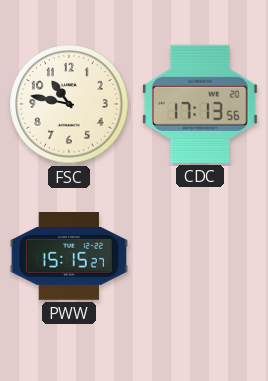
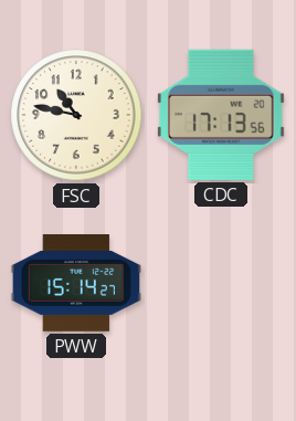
PWW: 15:15 -> 15:14 (75, 284)
